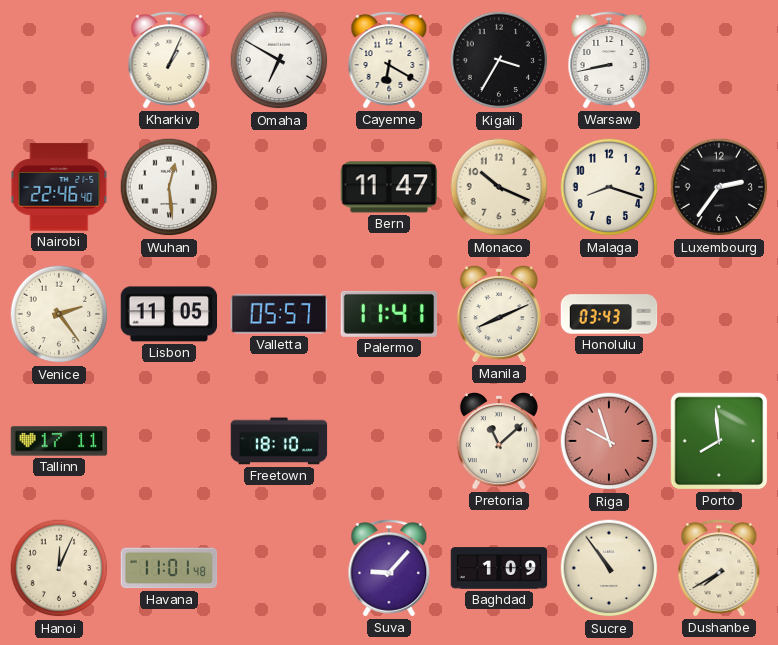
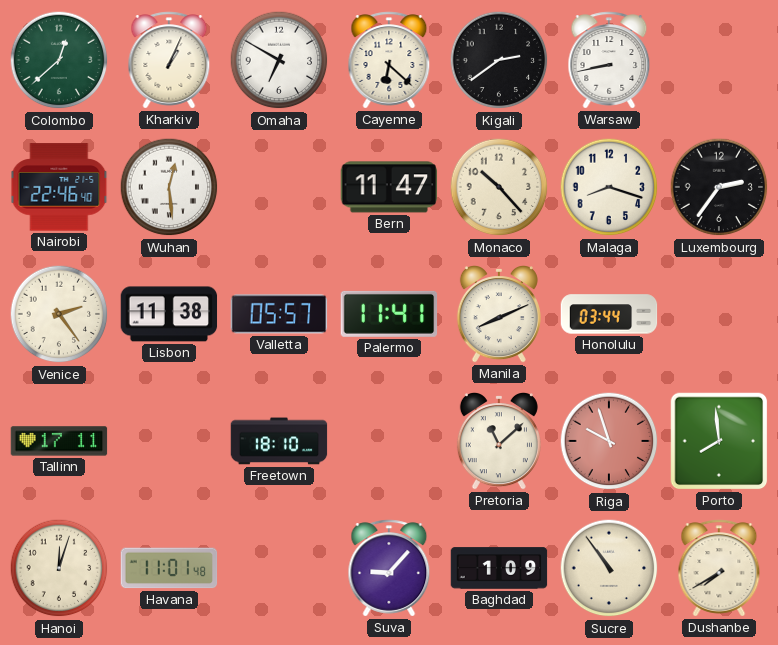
Colombo: none -> 12:38 (59, 60)
Cayenne: 6:20 -> 6:22 (389, 60)
Kigali: 3:35 -> 2:39 (499, 60)
Monaco: 10:19 -> 10:23 (499, 187)
Lisbon: 11:05 -> 11:38 (169, 314)
Honolulu: 03:43 -> 03:44 (609, 314)
Hanoi: 12:04 -> 12:03 (59, 568)
